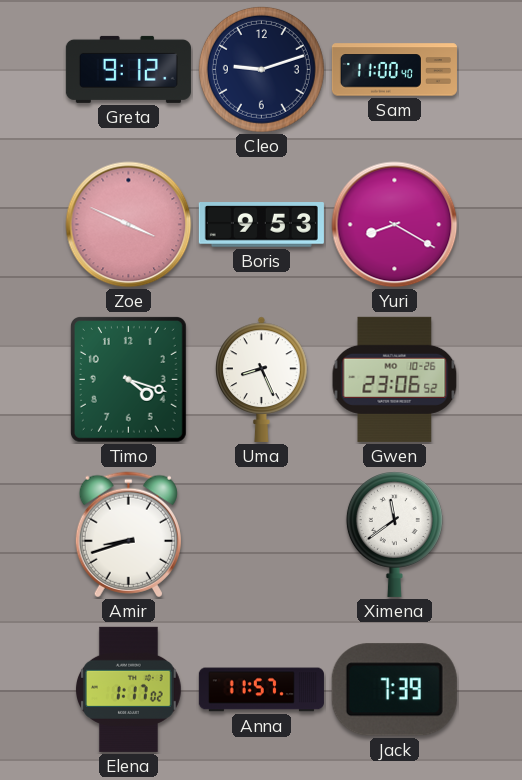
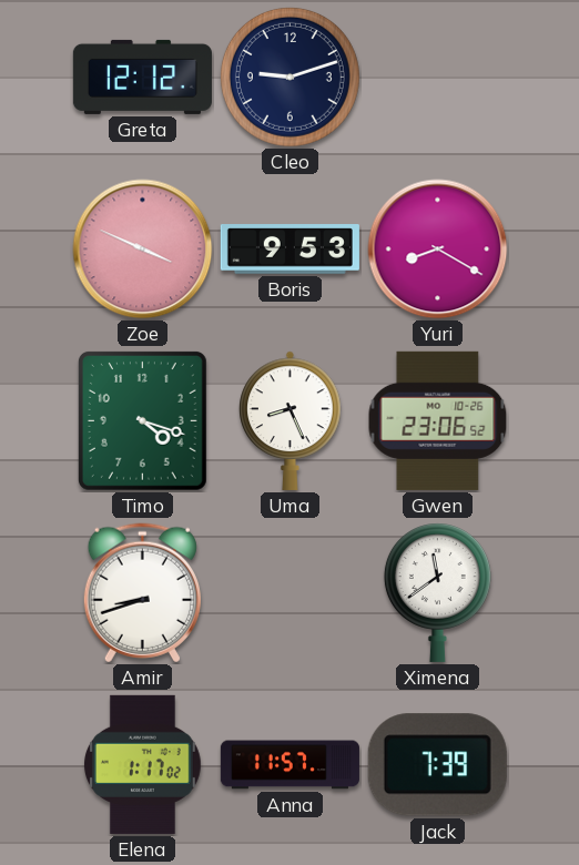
Greta: 9:12 -> 12:12 (142, 77)
Sam: 11:00 -> none (394, 70)
